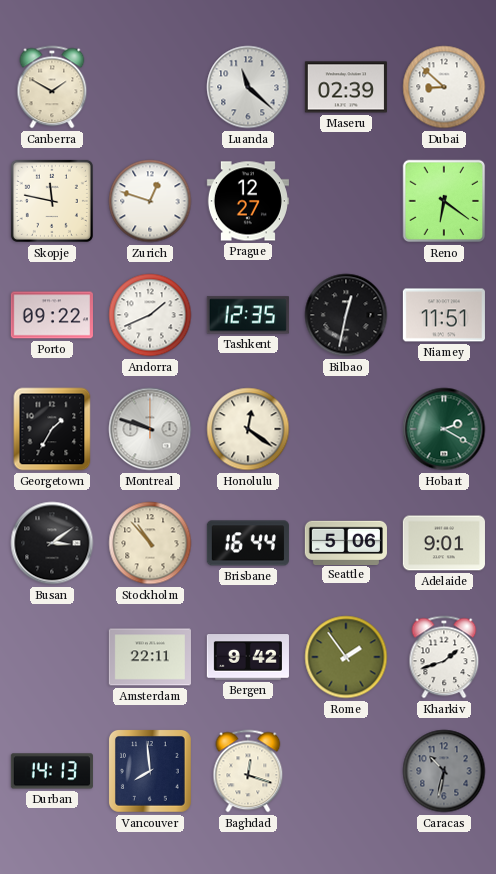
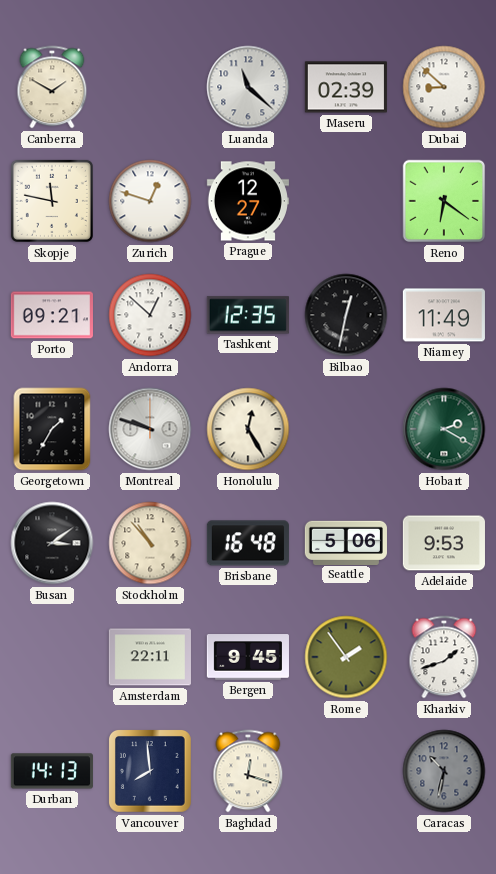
Porto: 09:22 -> 09:21 (52, 315)
Andorra: 1:41 -> 12:52 (150, 315)
Niamey: 11:51 -> 11:49 (444, 315)
Honolulu: 12:21 -> 12:25 (248, 429)
Brisbane: 16:44 -> 16:48 (248, 543)
Adelaide: 9:01 -> 9:53 (444, 543)
Bergen: 9:42 -> 9:45 (248, 657)
